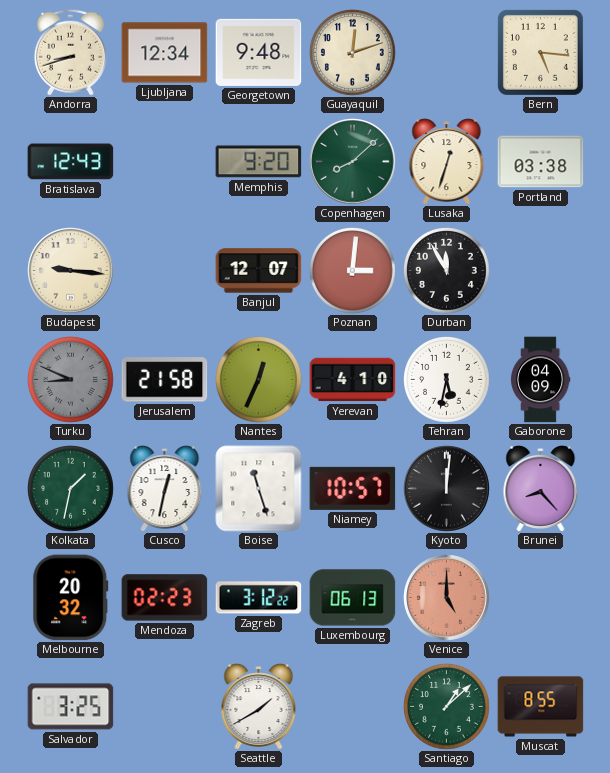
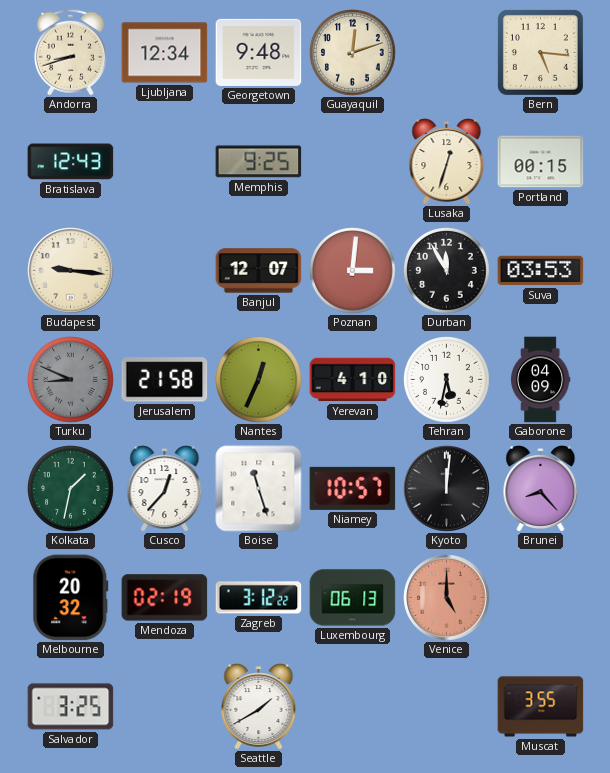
Memphis: 9:20 -> 9:25 (259, 162)
Copenhagen: 8:08 -> none (353, 162)
Portland: 03:38 -> 00:15 (541, 162)
Suva: none -> 03:53 (541, 271)
Cusco: 12:32 -> 12:37 (165, 489)
Mendoza: 02:23 -> 02:19 (165, 598)
Santiago: 1:08 -> none (447, 707)
Muscat: 8:55 -> 3:55 (541, 707)
